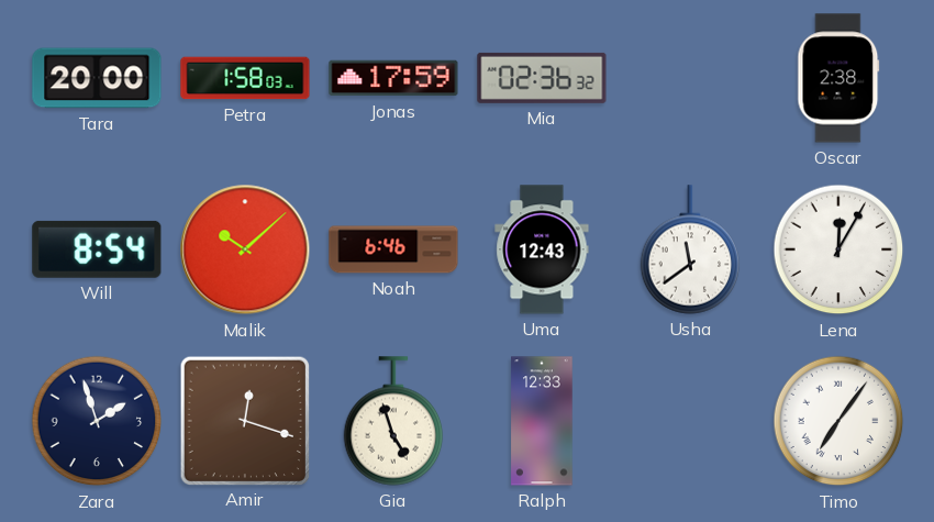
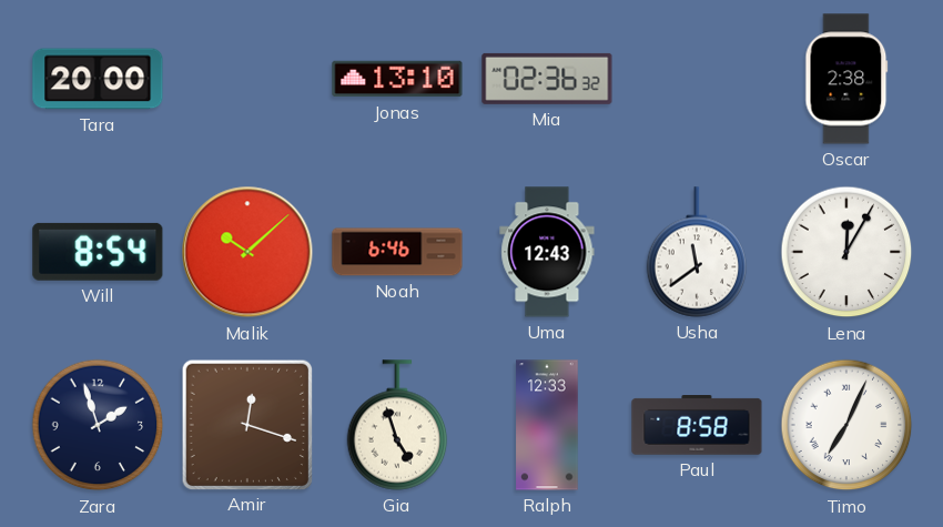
Petra: 1:58 -> none (245, 78)
Jonas: 17:59 -> 13:10 (397, 79)
Paul: none -> 8:58 (697, 426)
Timo: 7:06 -> 7:04 (846, 425)
